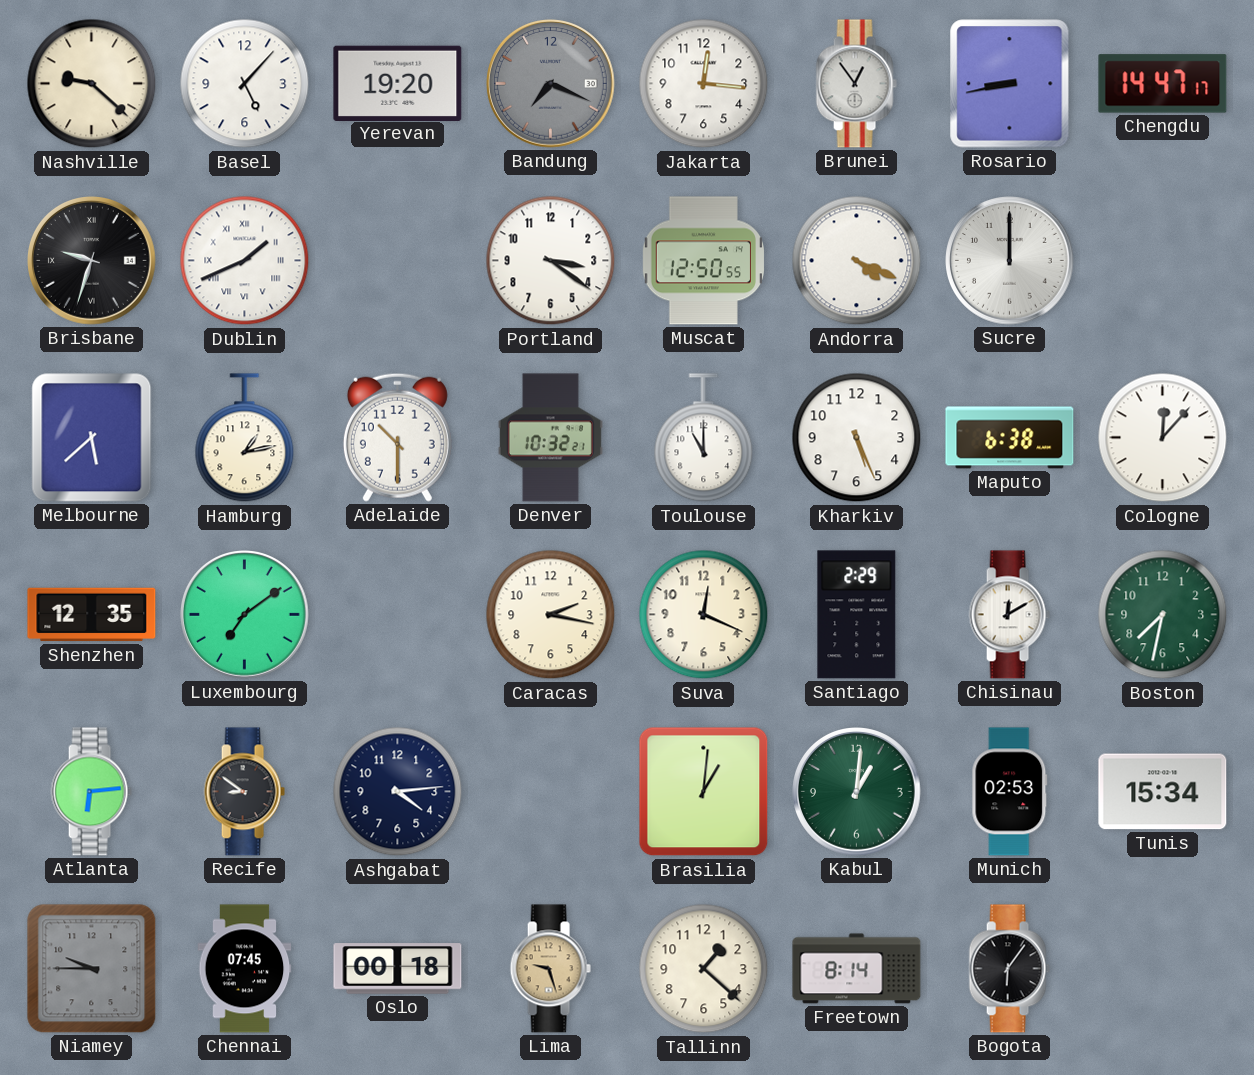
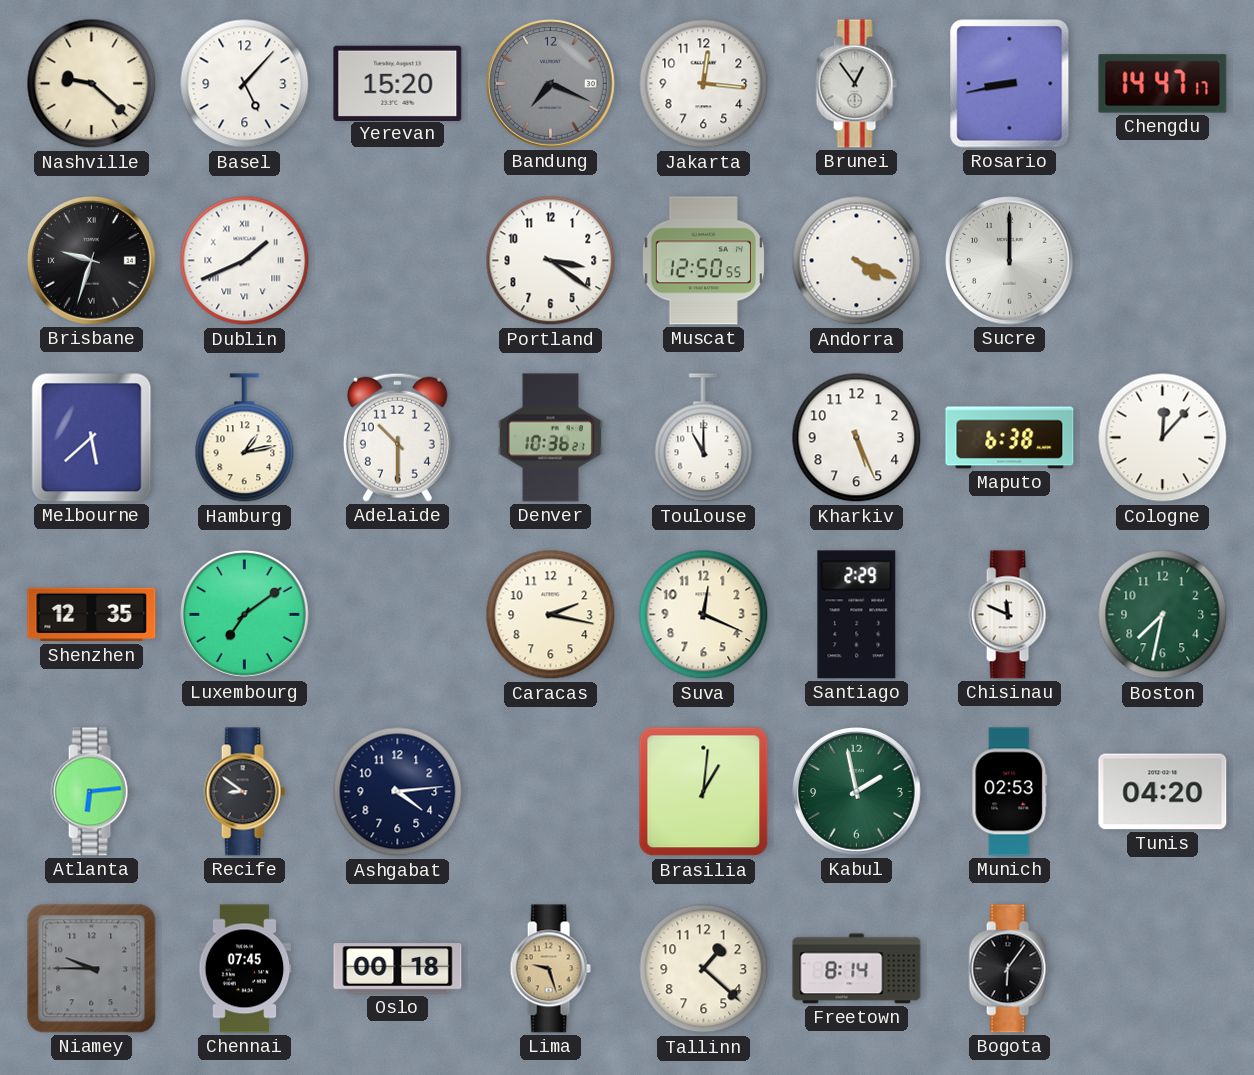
Yerevan: 19:20 -> 15:20 (398, 83)
Denver: 10:32 -> 10:36 (550, 438)
Chisinau: 12:10 -> 11:49 (1009, 615)
Kabul: 1:01 -> 1:58 (857, 792)
Tunis: 15:34 -> 04:20 (1163, 792)
